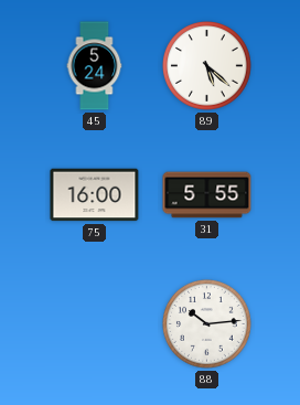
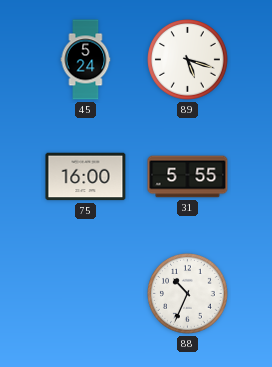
89: 5:22 -> 5:18 (188, 60)
88: 10:14 -> 10:34 (188, 294)
